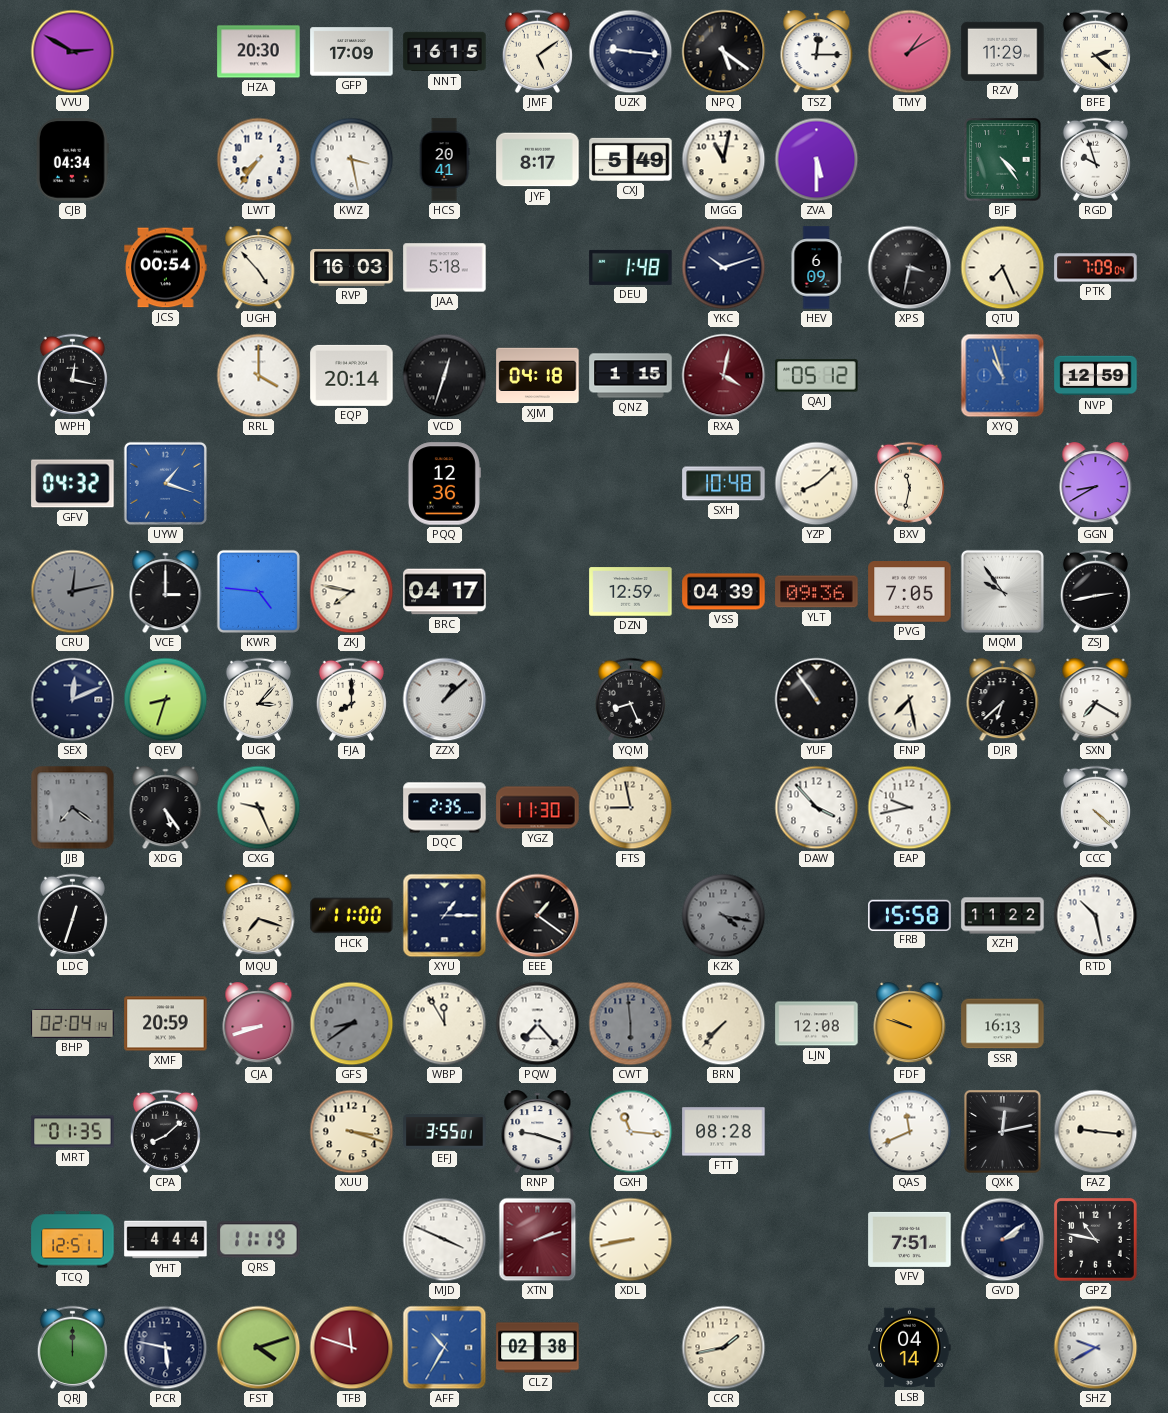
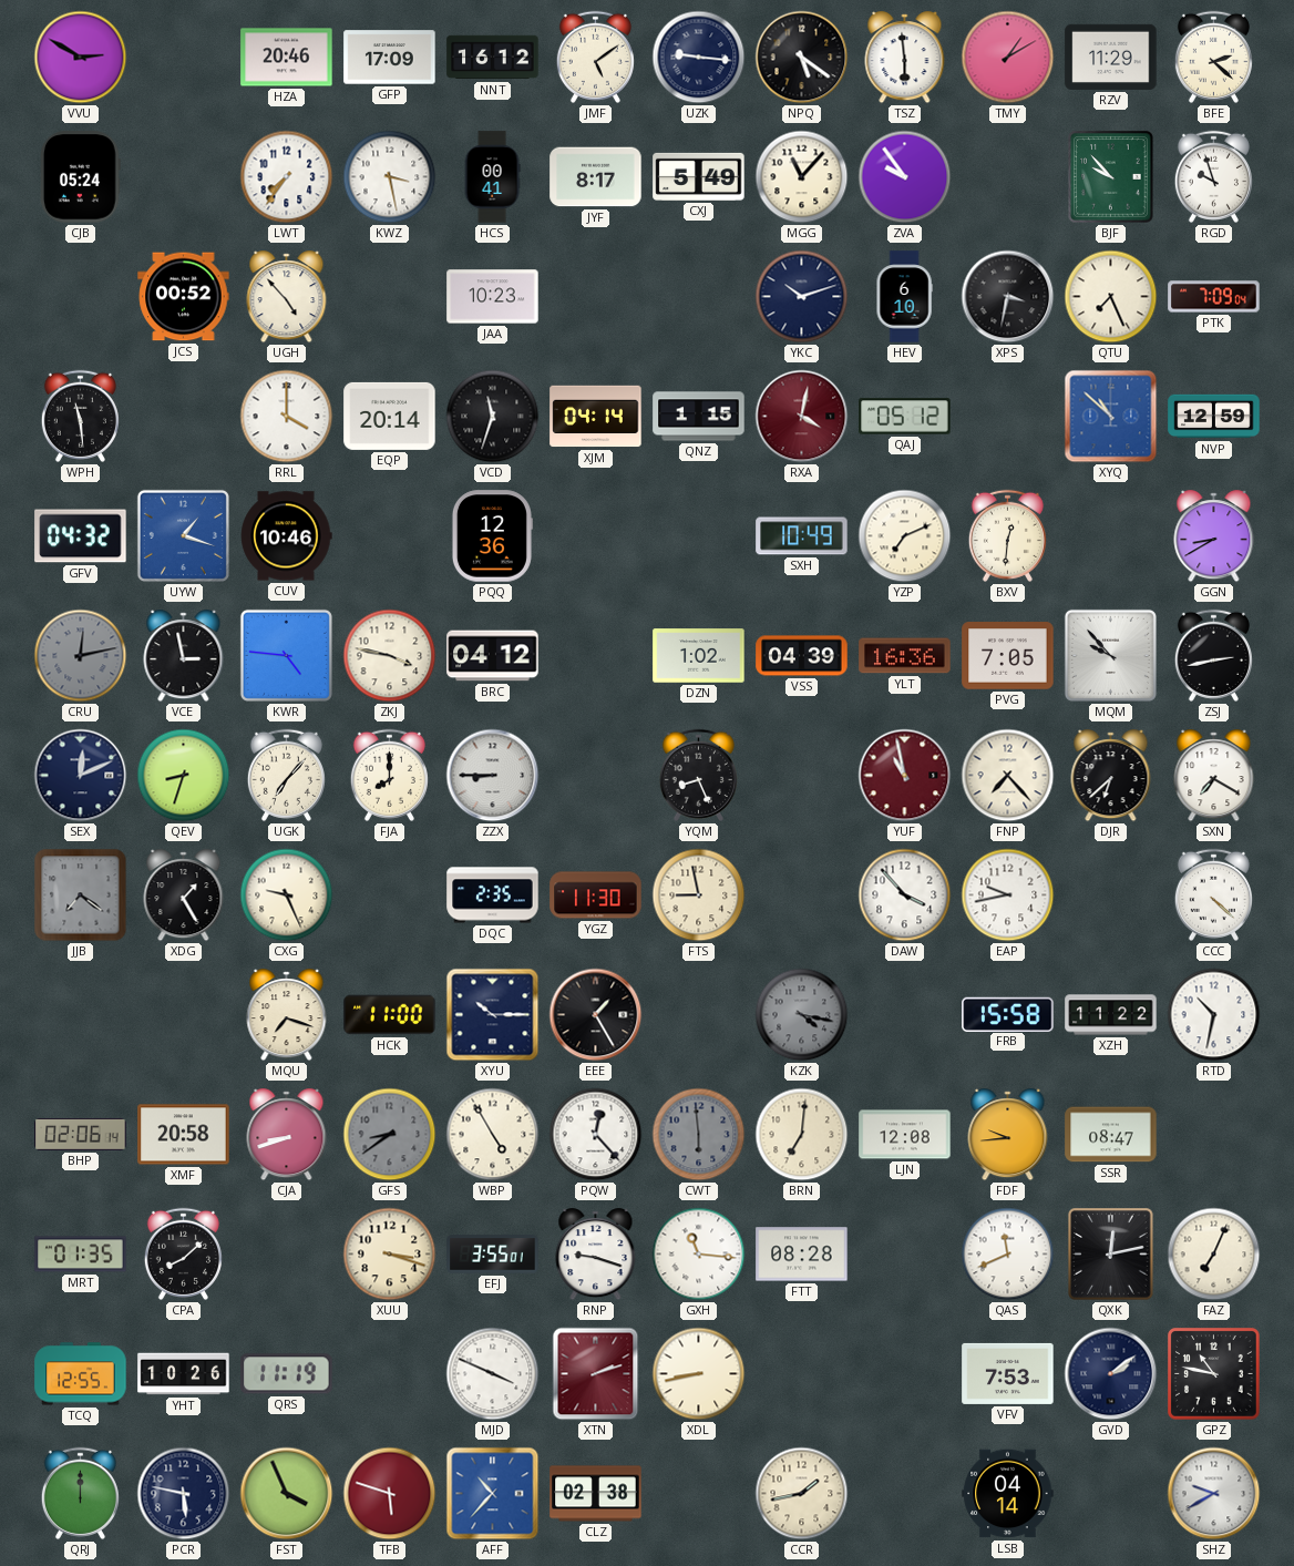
HZA: 20:30 -> 20:46 (287, 58)
NNT: 16:15 -> 16:12 (493, 58)
TSZ: 12:15 -> 5:59 (905, 58)
CJB: 04:34 -> 05:24 (81, 177)
HCS: 20:41 -> 00:41 (492, 177)
MGG: 11:02 -> 11:07 (802, 177)
ZVA: 5:30 -> 9:54 (905, 177)
BJF: 4:24 -> 9:53 (1111, 177)
JCS: 00:54 -> 00:52 (184, 297)
RVP: 16:03 -> none (352, 268)
JAA: 5:18 -> 10:23 (493, 297)
DEU: 1:48 -> none (631, 267)
HEV: 6:09 -> 6:10 (904, 297)
WPH: 12:17 -> 11:29 (80, 416)
VCD: 12:33 -> 11:33 (493, 417)
XJM: 04:18 -> 04:14 (596, 417)
XYQ: 10:57 -> 10:52 (1111, 417)
CUV: none -> 10:46 (287, 536)
SXH: 10:48 -> 10:49 (802, 536)
YZP: 8:08 -> 7:11 (905, 536)
BXV: 11:32 -> 12:31 (1007, 535)
VCE: 3:00 -> 2:58 (184, 656)
ZKJ: 7:47 -> 3:47 (390, 656)
BRC: 04:17 -> 04:12 (493, 656)
DZN: 12:59 -> 1:02 (699, 656)
YLT: 09:36 -> 16:36 (905, 656)
MQM: 9:54 -> 9:53 (1110, 655)
UGK: 3:07 -> 7:07 (286, 775)
ZZX: 1:08 -> 8:45 (493, 776)
YUF: 10:54 -> 10:58 (905, 776)
YUF dial: black -> burgundy (905, 776)
FNP: 7:28 -> 7:23 (1008, 776)
XDG: 5:24 -> 1:25 (184, 895)
LDC: 12:33 -> none (72, 915)
XYU: 1:15 -> 10:15 (493, 1015)
EEE: 1:21 -> 1:25 (596, 1015)
RTD: 10:28 -> 10:32 (1214, 1015)
BHP: 02:04 -> 02:06 (81, 1134)
XMF: 20:59 -> 20:58 (184, 1135)
WBP: 11:55 -> 4:55 (493, 1135)
PQW: 7:23 -> 12:23 (596, 1135)
BRN: 7:37 -> 7:01 (802, 1135)
FDF: 9:48 -> 9:44 (1008, 1135)
SSR: 16:13 -> 08:47 (1111, 1135)
FAZ: 9:16 -> 7:04 (1214, 1255)
TCQ: 12:51 -> 12:55 (81, 1374)
YHT: 4:44 -> 10:26 (184, 1374)
VFV: 7:51 -> 7:53 (1008, 1373)
FST: 4:12 -> 3:56 (287, 1494)
TFB: 11:48 -> 5:48 (390, 1494)
AFF: 10:35 -> 10:37 (493, 1494)
